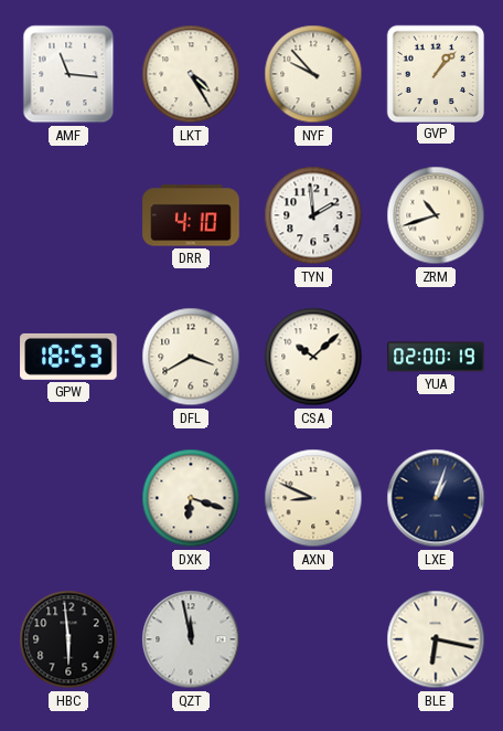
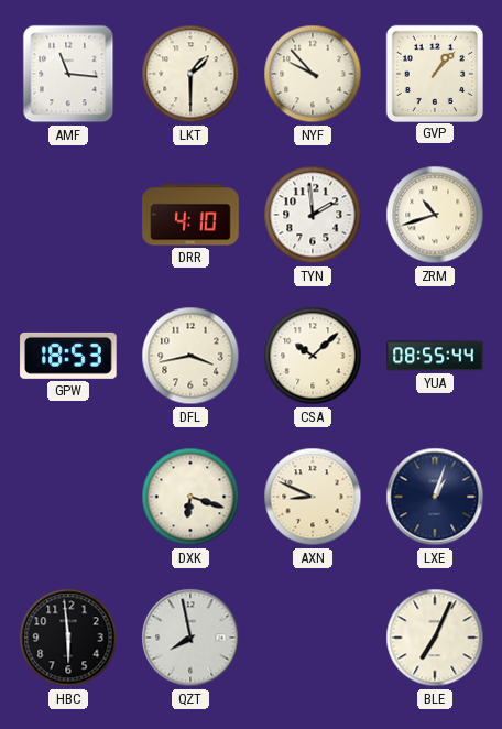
LKT: 4:25 -> 1:30 (190, 74)
DFL: 3:40 -> 3:43 (190, 356)
YUA: 02:00 -> 08:55 (435, 356)
QZT: 11:58 -> 7:58 (190, 638)
BLE: 6:17 -> 7:04 (435, 638)
